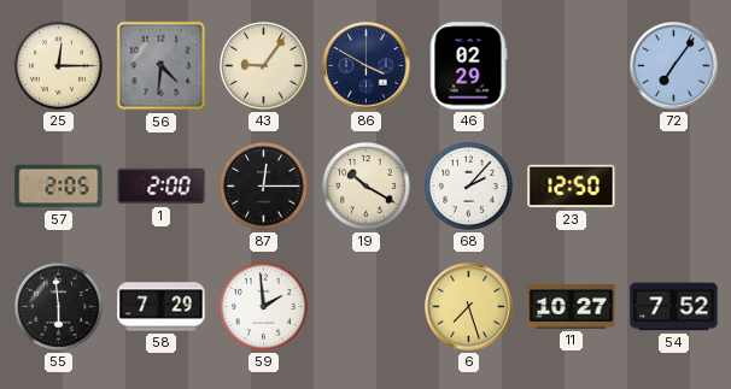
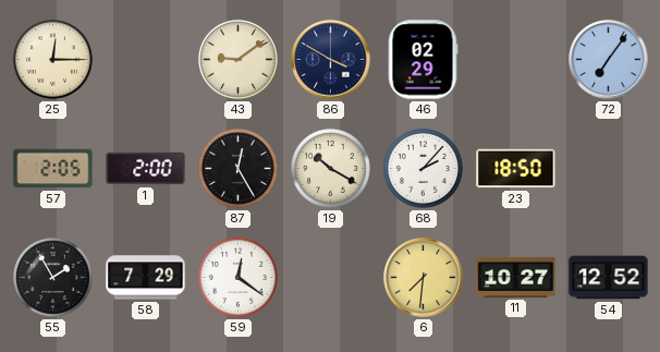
56: 4:31 -> none (162, 66)
43: 9:06 -> 9:09 (237, 59)
87: 12:15 -> 12:25 (237, 168)
23: 12:50 -> 18:50 (516, 169)
55: 5:59 -> 1:55 (52, 277)
59: 1:59 -> 12:21 (237, 277)
6: 7:27 -> 7:31 (424, 278)
54: 7:52 -> 12:52 (609, 278)
